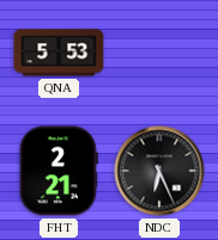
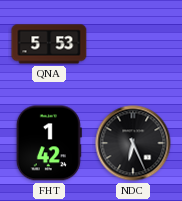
FHT: 2:21 -> 1:42 (49, 143)
